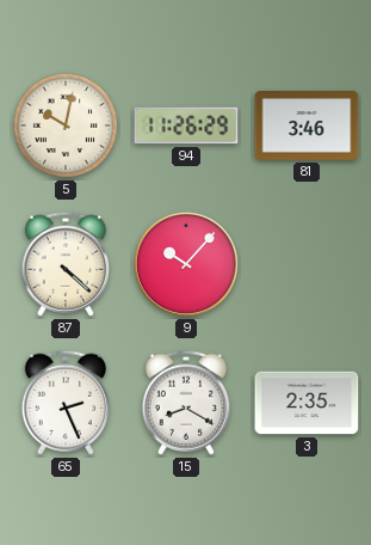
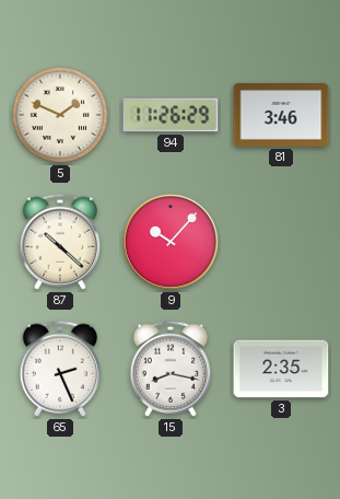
5: 10:02 -> 1:49 (60, 115)
87: 4:22 -> 10:22 (60, 242)
15: 8:20 -> 8:17 (171, 369)
